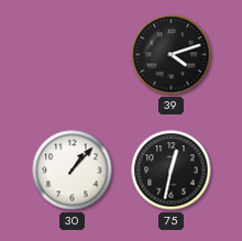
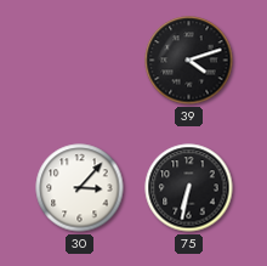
30: 1:07 -> 3:07 (80, 188)
75: 12:32 -> 6:32 (189, 188)
